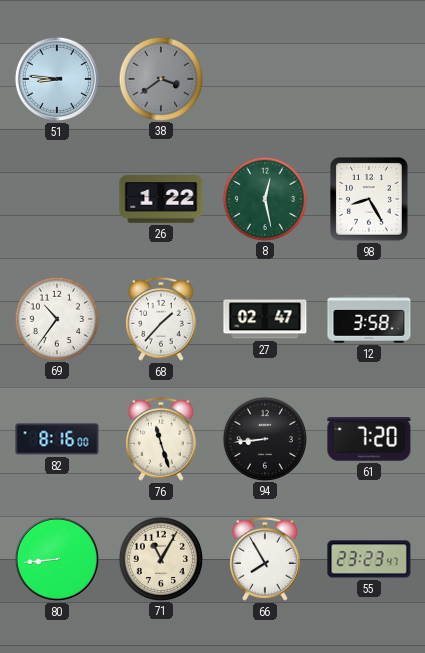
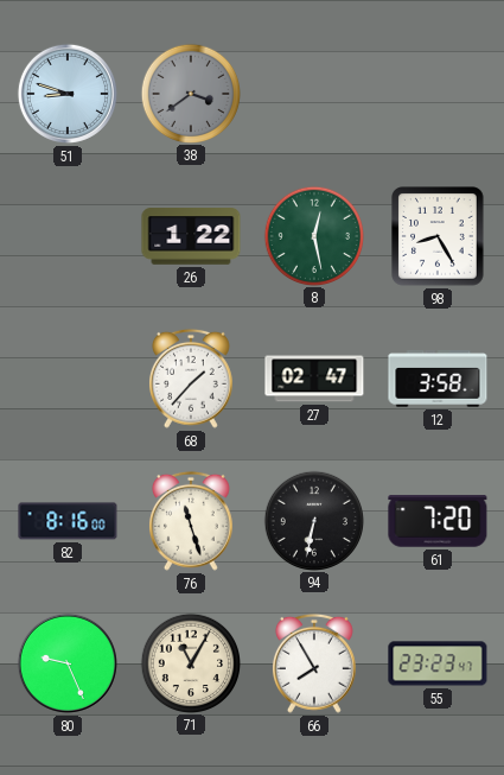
51: 8:46 -> 8:48 (68, 94)
69: 10:36 -> none (56, 318)
94: 8:44 -> 6:32 (313, 520)
80: 8:44 -> 9:26 (68, 663)
